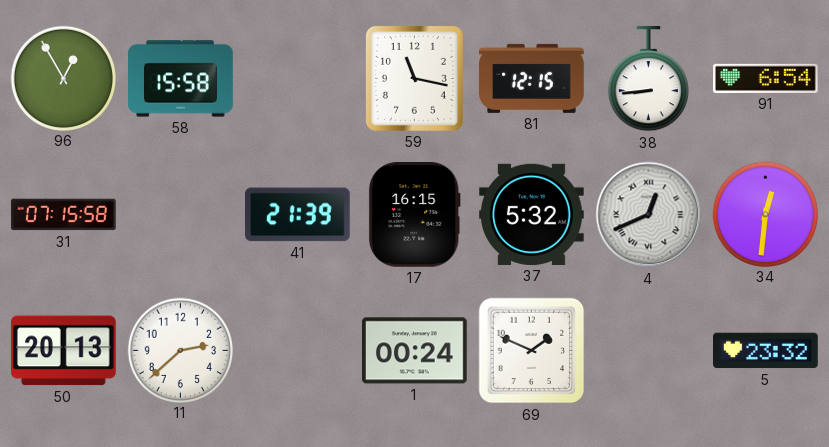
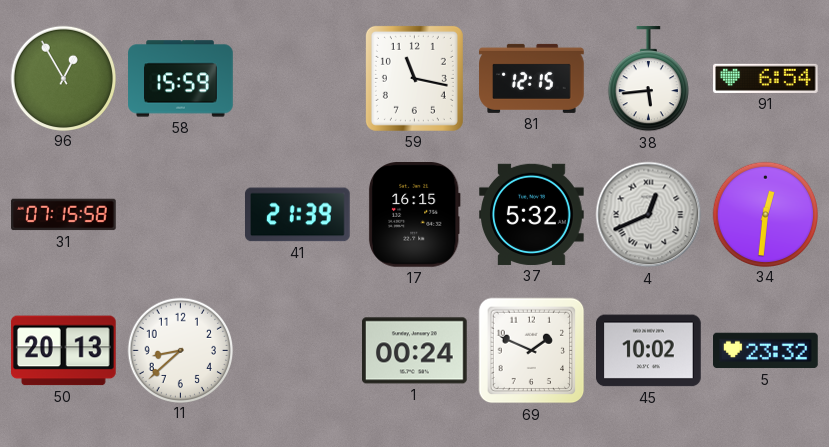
58: 15:58 -> 15:59 (181, 79)
38: 8:44 -> 5:44 (648, 79)
11: 2:38 -> 8:38 (180, 350)
45: none -> 10:02 (649, 351)
